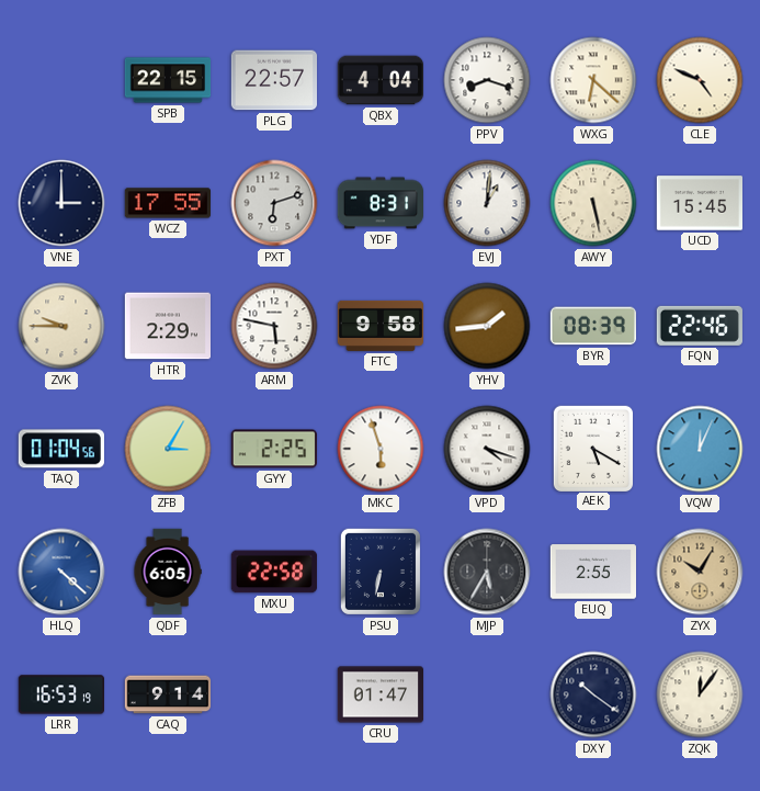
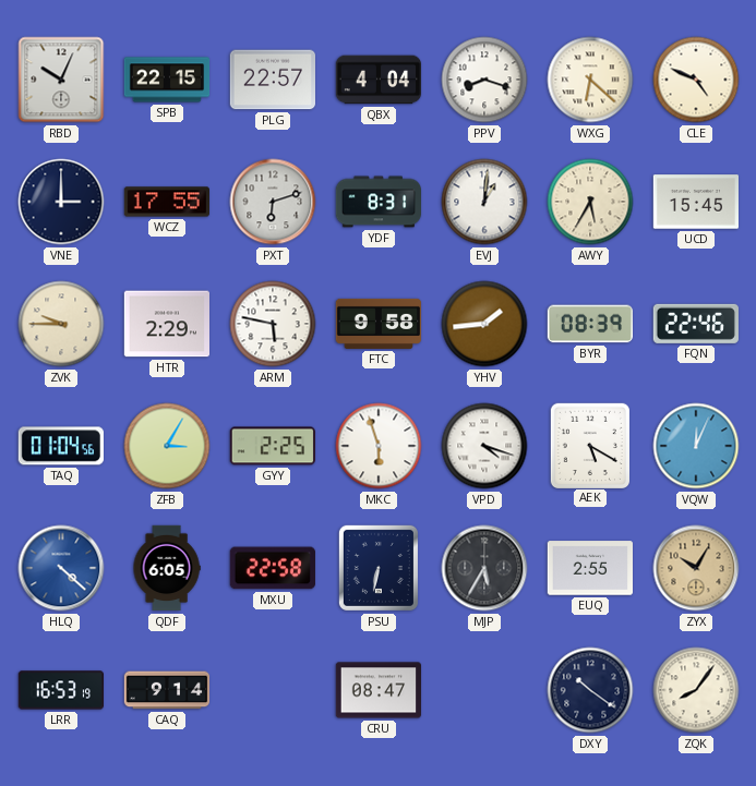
RBD: none -> 10:04 (61, 80)
AWY: 5:28 -> 5:35 (590, 202)
CRU: 01:47 -> 08:47 (377, 690)
ZQK: 12:06 -> 8:06 (696, 690)
